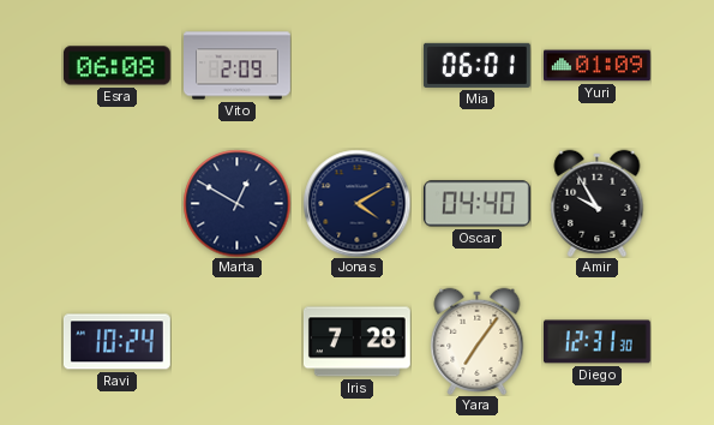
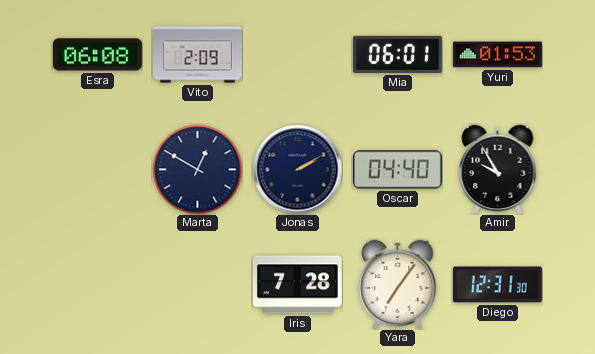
Yuri: 01:09 -> 01:53 (498, 55)
Jonas: 4:10 -> 2:10 (297, 169)
Ravi: 10:24 -> none (116, 342)
